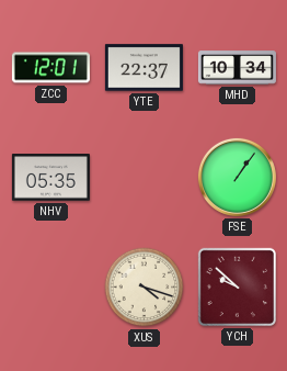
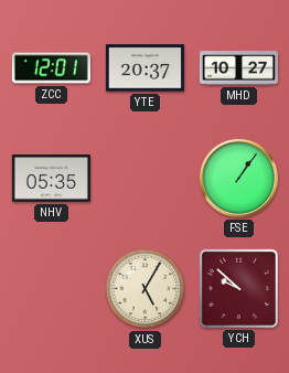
YTE: 22:37 -> 20:37 (144, 68)
MHD: 10:34 -> 10:27 (238, 68)
XUS: 4:18 -> 5:05 (146, 289)
